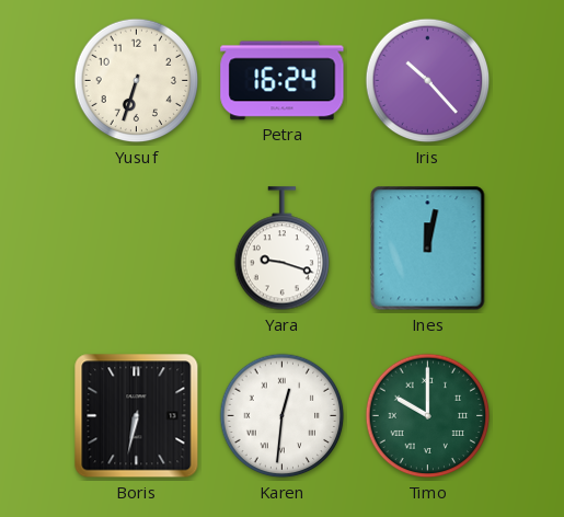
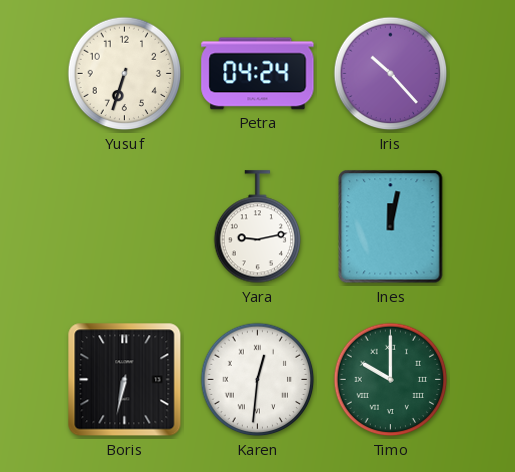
Petra: 16:24 -> 04:24 (258, 74)
Yara: 9:18 -> 9:13 (258, 227)
